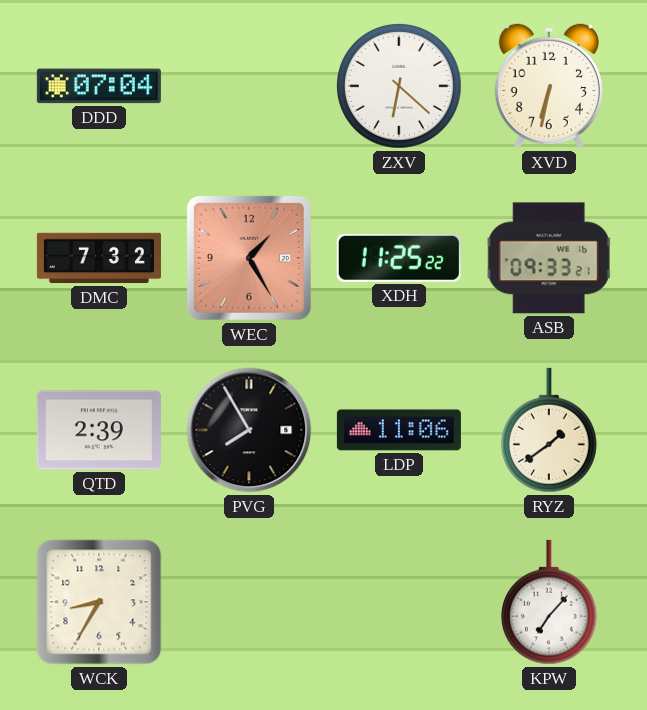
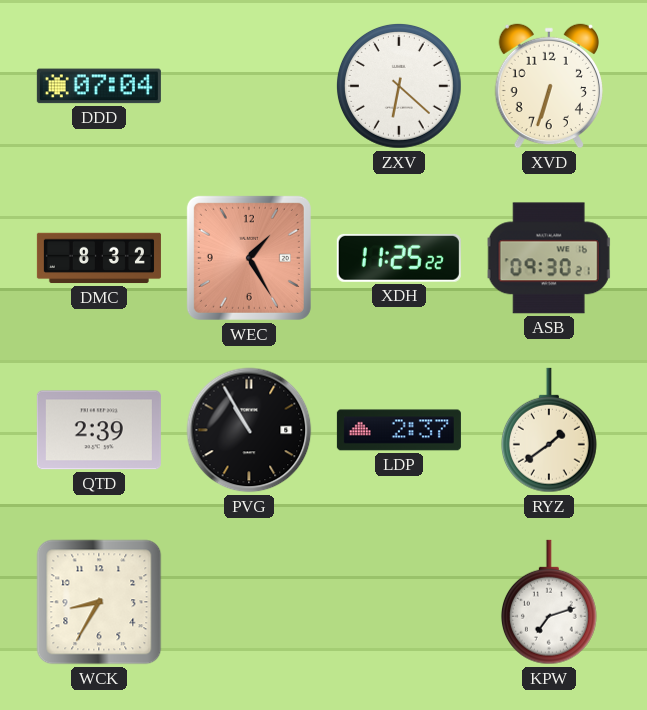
XVD: 6:32 -> 6:33 (548, 86)
DMC: 7:32 -> 8:32 (99, 258)
ASB: 09:33 -> 09:30 (549, 258)
PVG: 7:55 -> 10:55 (249, 430)
LDP: 11:06 -> 2:37 (399, 430)
KPW: 7:07 -> 7:12 (549, 602)
